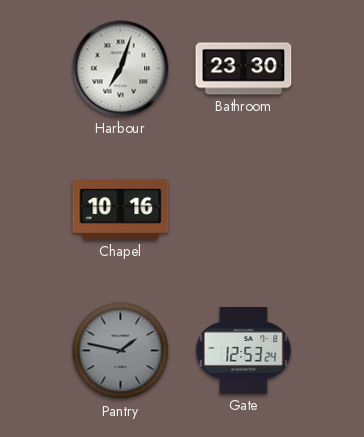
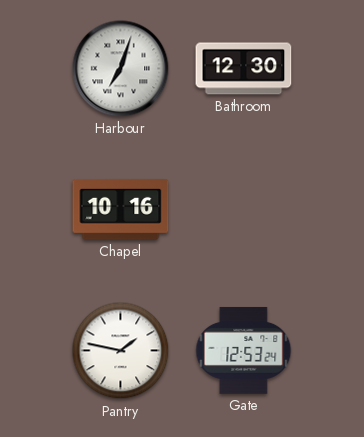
Bathroom: 23:30 -> 12:30 (244, 69)
Pantry dial: grey -> white (121, 351)
